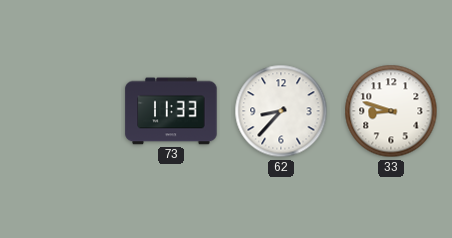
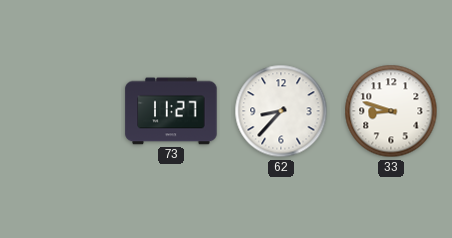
73: 11:33 -> 11:27 (171, 111)
